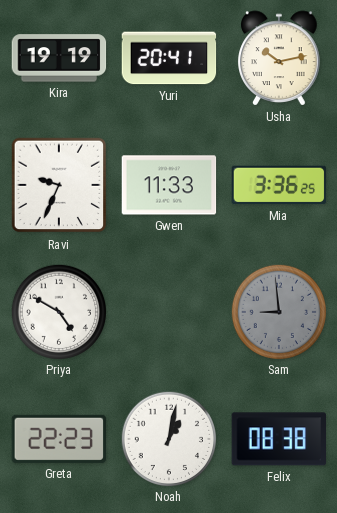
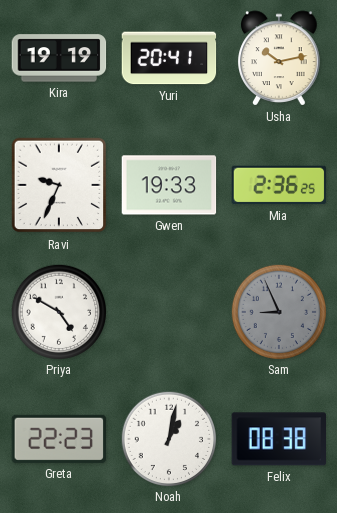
Gwen: 11:33 -> 19:33 (169, 185)
Mia: 3:36 -> 2:36 (279, 185)
Sam: 8:59 -> 8:56 (278, 311)
